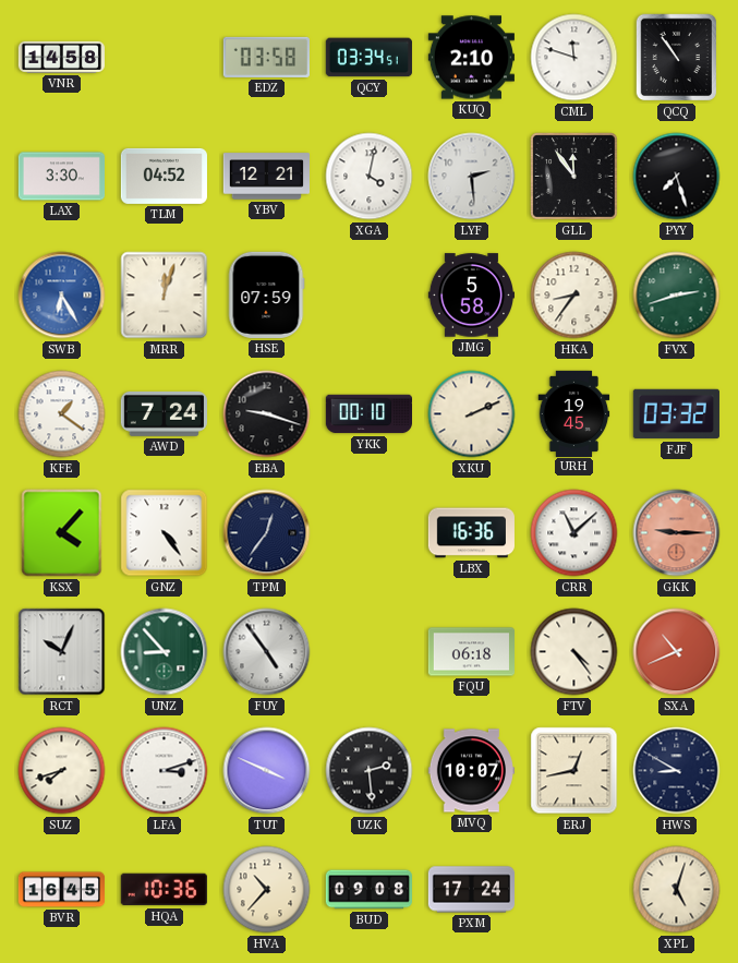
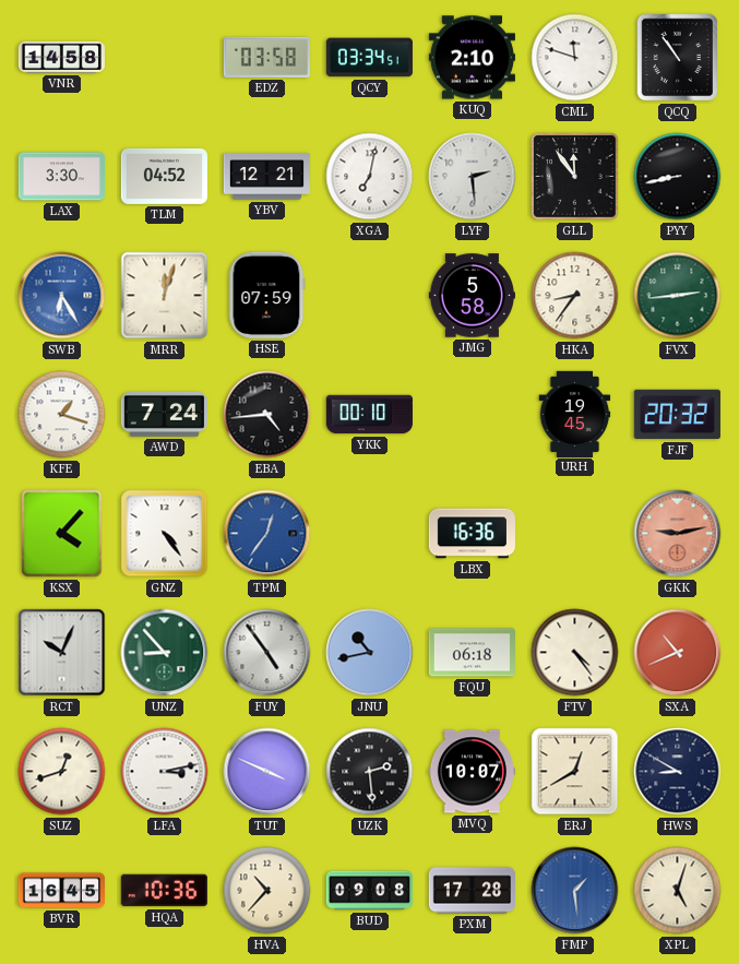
XGA: 4:02 -> 7:02 (370, 177)
PYY: 7:27 -> 8:43 (678, 177)
FVX: 2:42 -> 2:44 (678, 296)
KFE: 1:21 -> 1:18 (62, 415)
EBA: 9:18 -> 4:44 (267, 415)
XKU: 2:11 -> none (472, 414)
FJF: 03:32 -> 20:32 (677, 415)
TPM dial: navy -> blue (267, 534)
CRR: 11:08 -> none (574, 533)
GKK: 9:15 -> 9:13 (678, 534)
JNU: none -> 10:43 (370, 653)
SUZ: 7:42 -> 12:42 (62, 772)
LFA: 3:12 -> 3:13 (165, 772)
ERJ: 12:43 -> 12:40 (575, 772)
PXM: 17:24 -> 17:28 (472, 891)
FMP: none -> 1:29 (575, 891)
